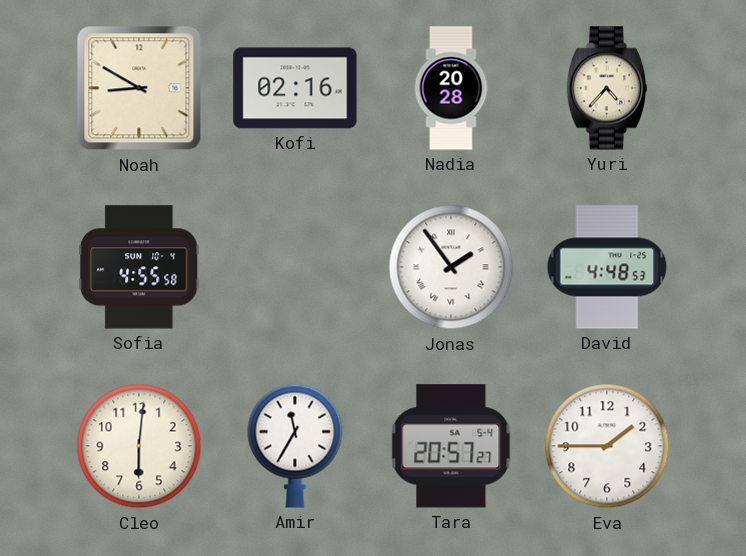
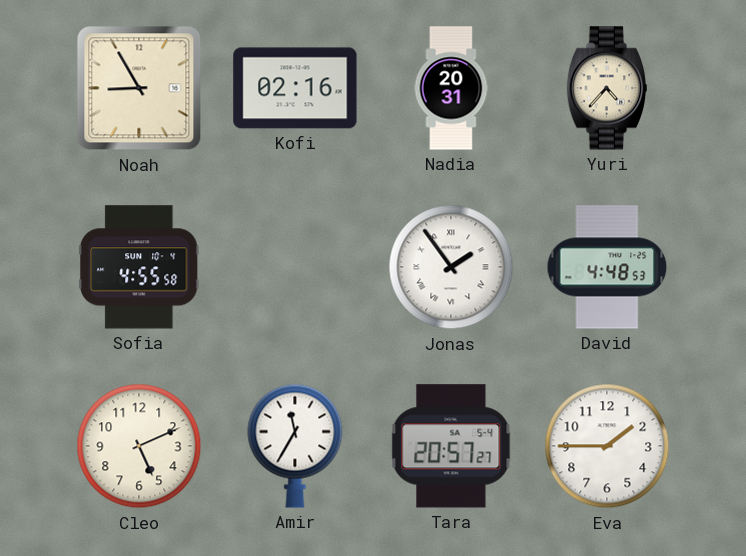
Noah: 8:50 -> 8:55 (139, 88)
Nadia: 20:28 -> 20:31 (451, 88)
Cleo: 6:01 -> 5:11 (139, 446)
